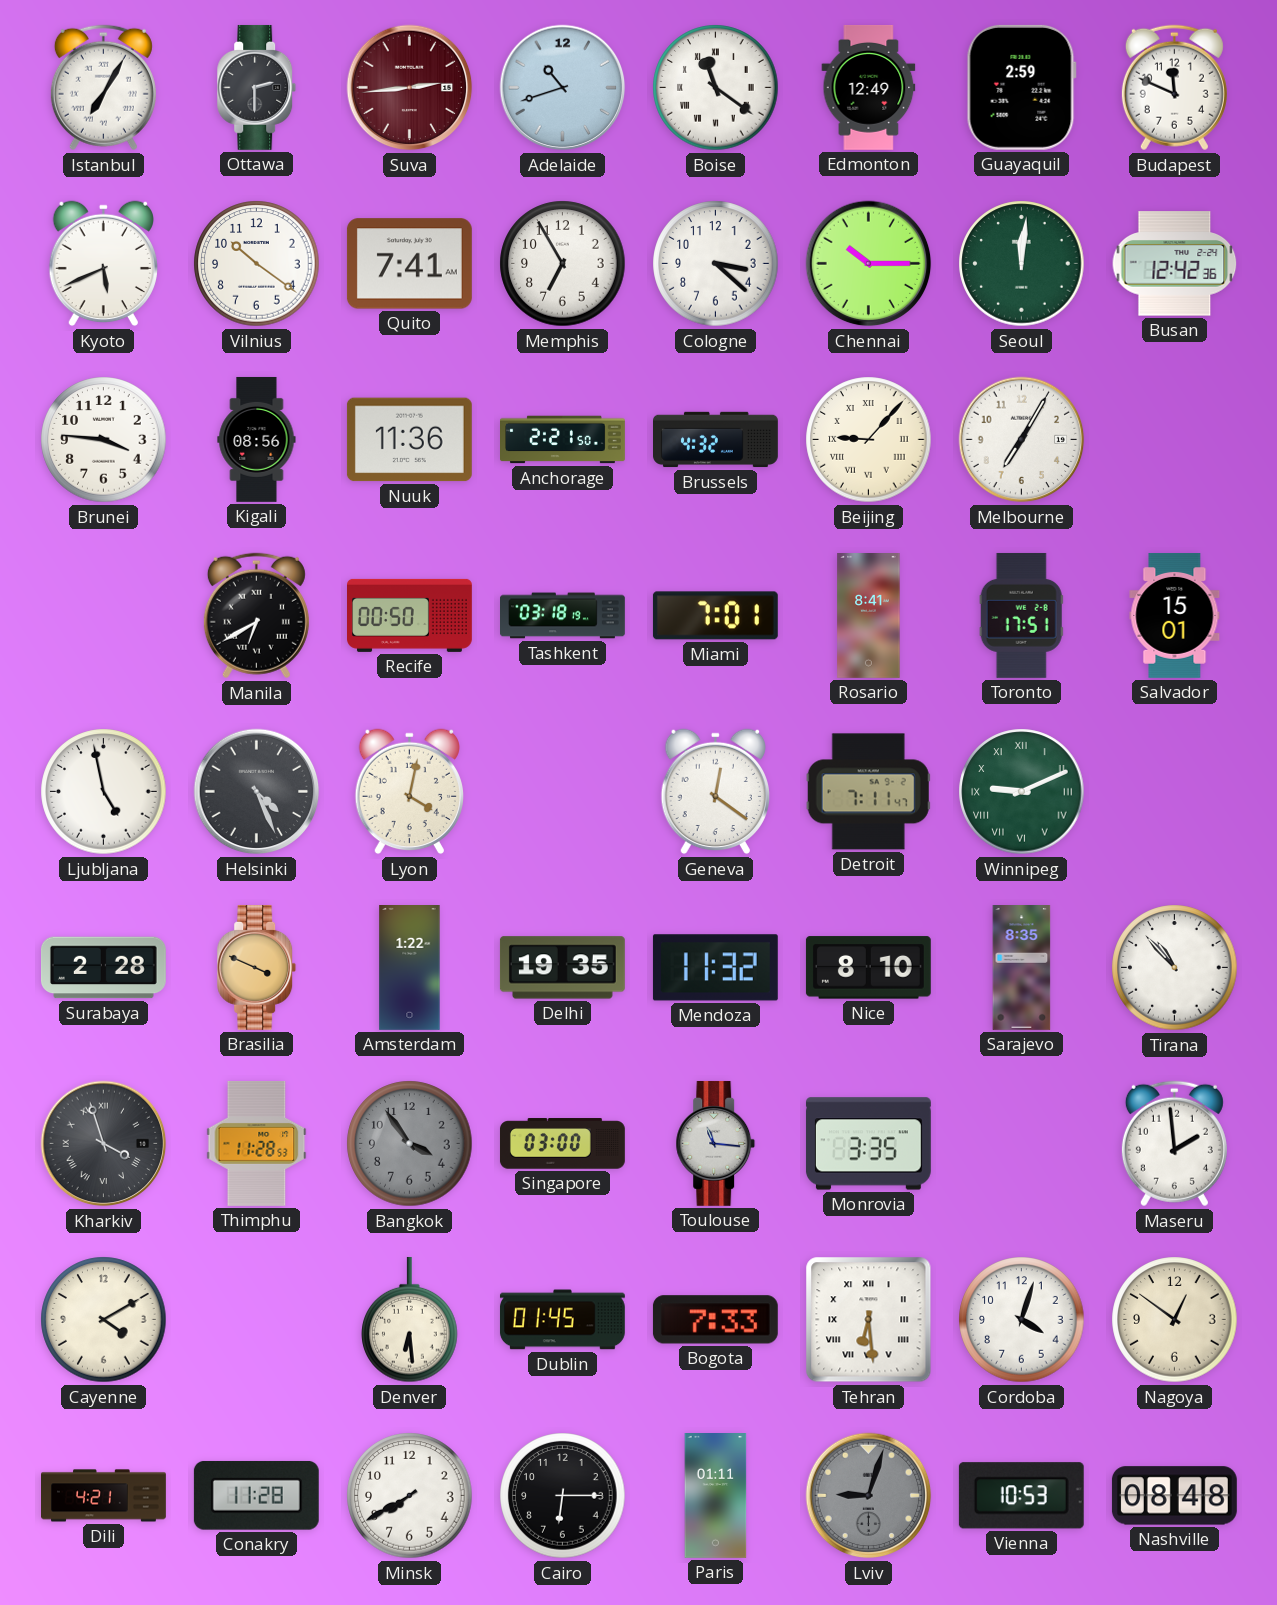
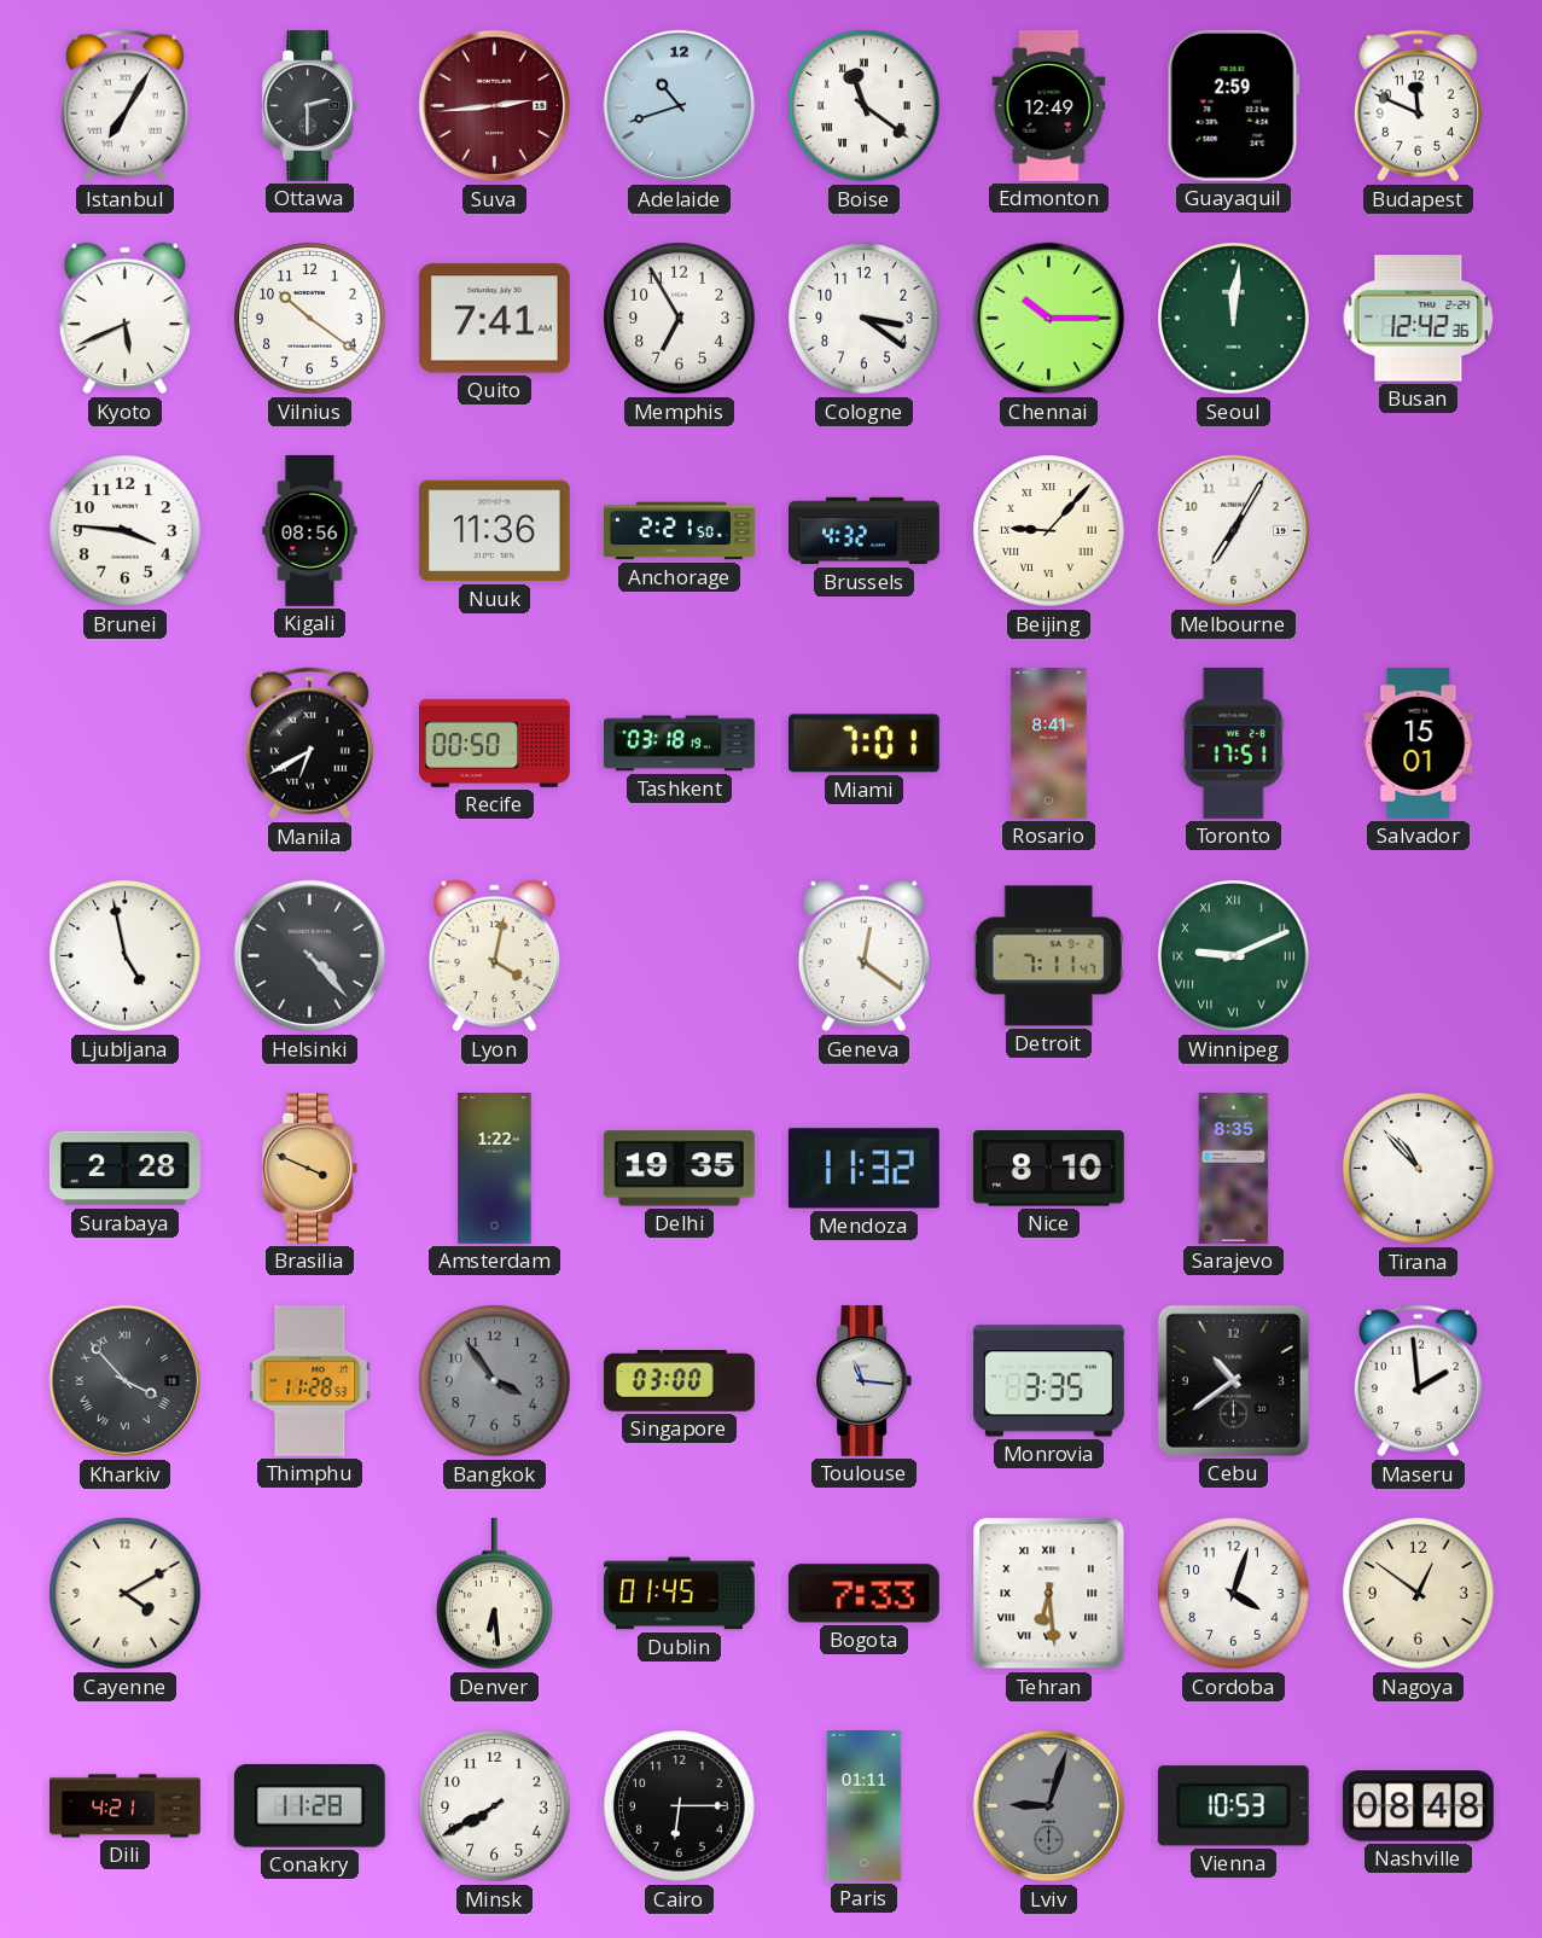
Cologne: 3:22 -> 3:21 (865, 319)
Helsinki: 4:26 -> 4:23 (310, 956)
Kharkiv: 3:57 -> 3:53 (126, 1381)
Cebu: none -> 10:39 (1233, 1380)
